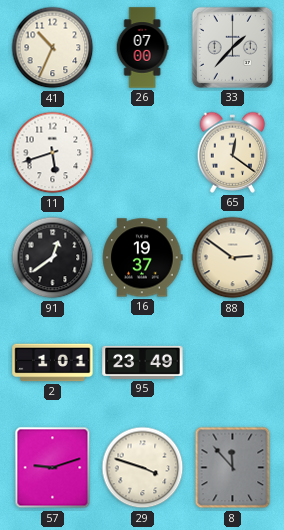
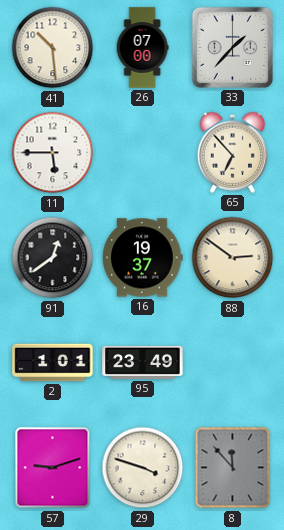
41: 10:34 -> 10:29 (53, 48)
11: 5:42 -> 5:45 (53, 153)
65: 12:21 -> 6:53 (233, 152)
